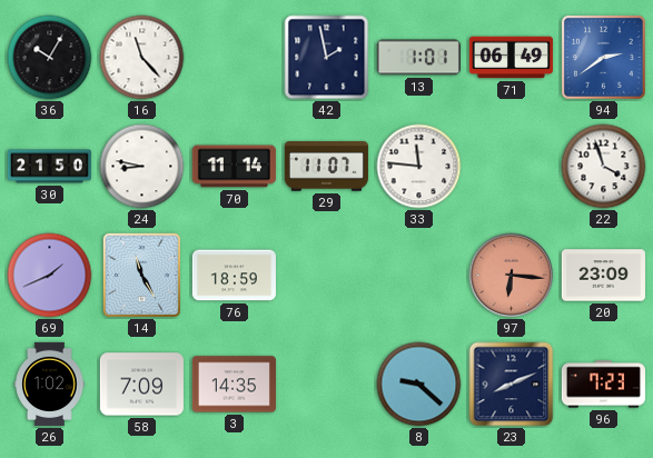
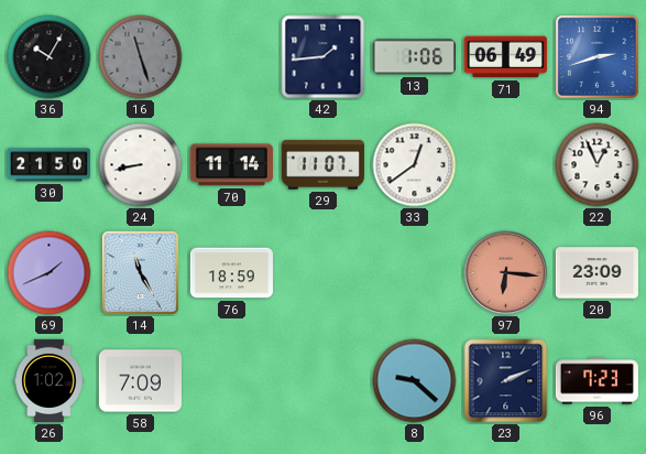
16: 11:23 -> 11:27 (141, 57)
16 dial: white -> grey (141, 57)
42: 1:58 -> 1:44 (324, 57)
13: 1:01 -> 1:06 (414, 57)
94: 2:39 -> 2:42 (596, 56)
24: 8:47 -> 8:43 (141, 165)
33: 11:46 -> 12:39 (415, 165)
22: 3:57 -> 12:56 (598, 165)
3: 14:35 -> none (234, 385)
23: 8:11 -> 2:11 (506, 381)
